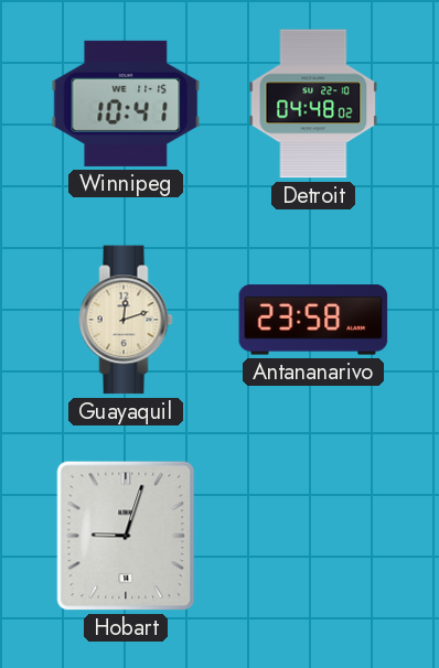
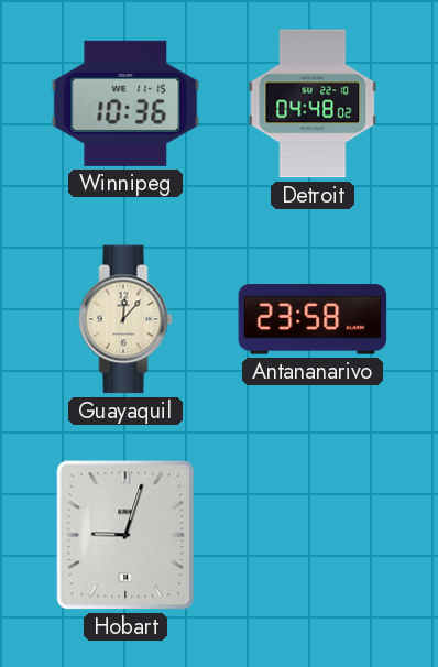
Winnipeg: 10:41 -> 10:36 (125, 103)
Guayaquil: 12:12 -> 12:07 (125, 319)
